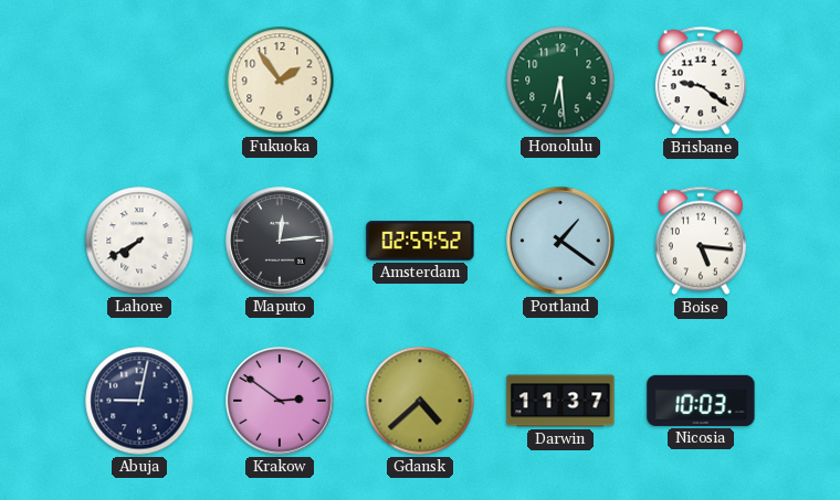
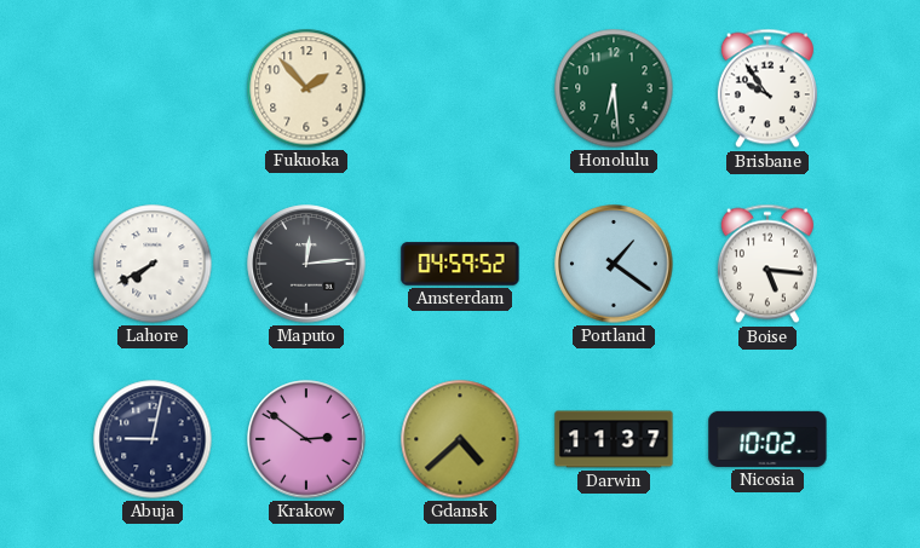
Fukuoka: 1:54 -> 1:53 (306, 88)
Brisbane: 9:21 -> 9:54 (767, 88)
Amsterdam: 02:59 -> 04:59 (460, 264)
Nicosia: 10:03 -> 10:02 (767, 439)
